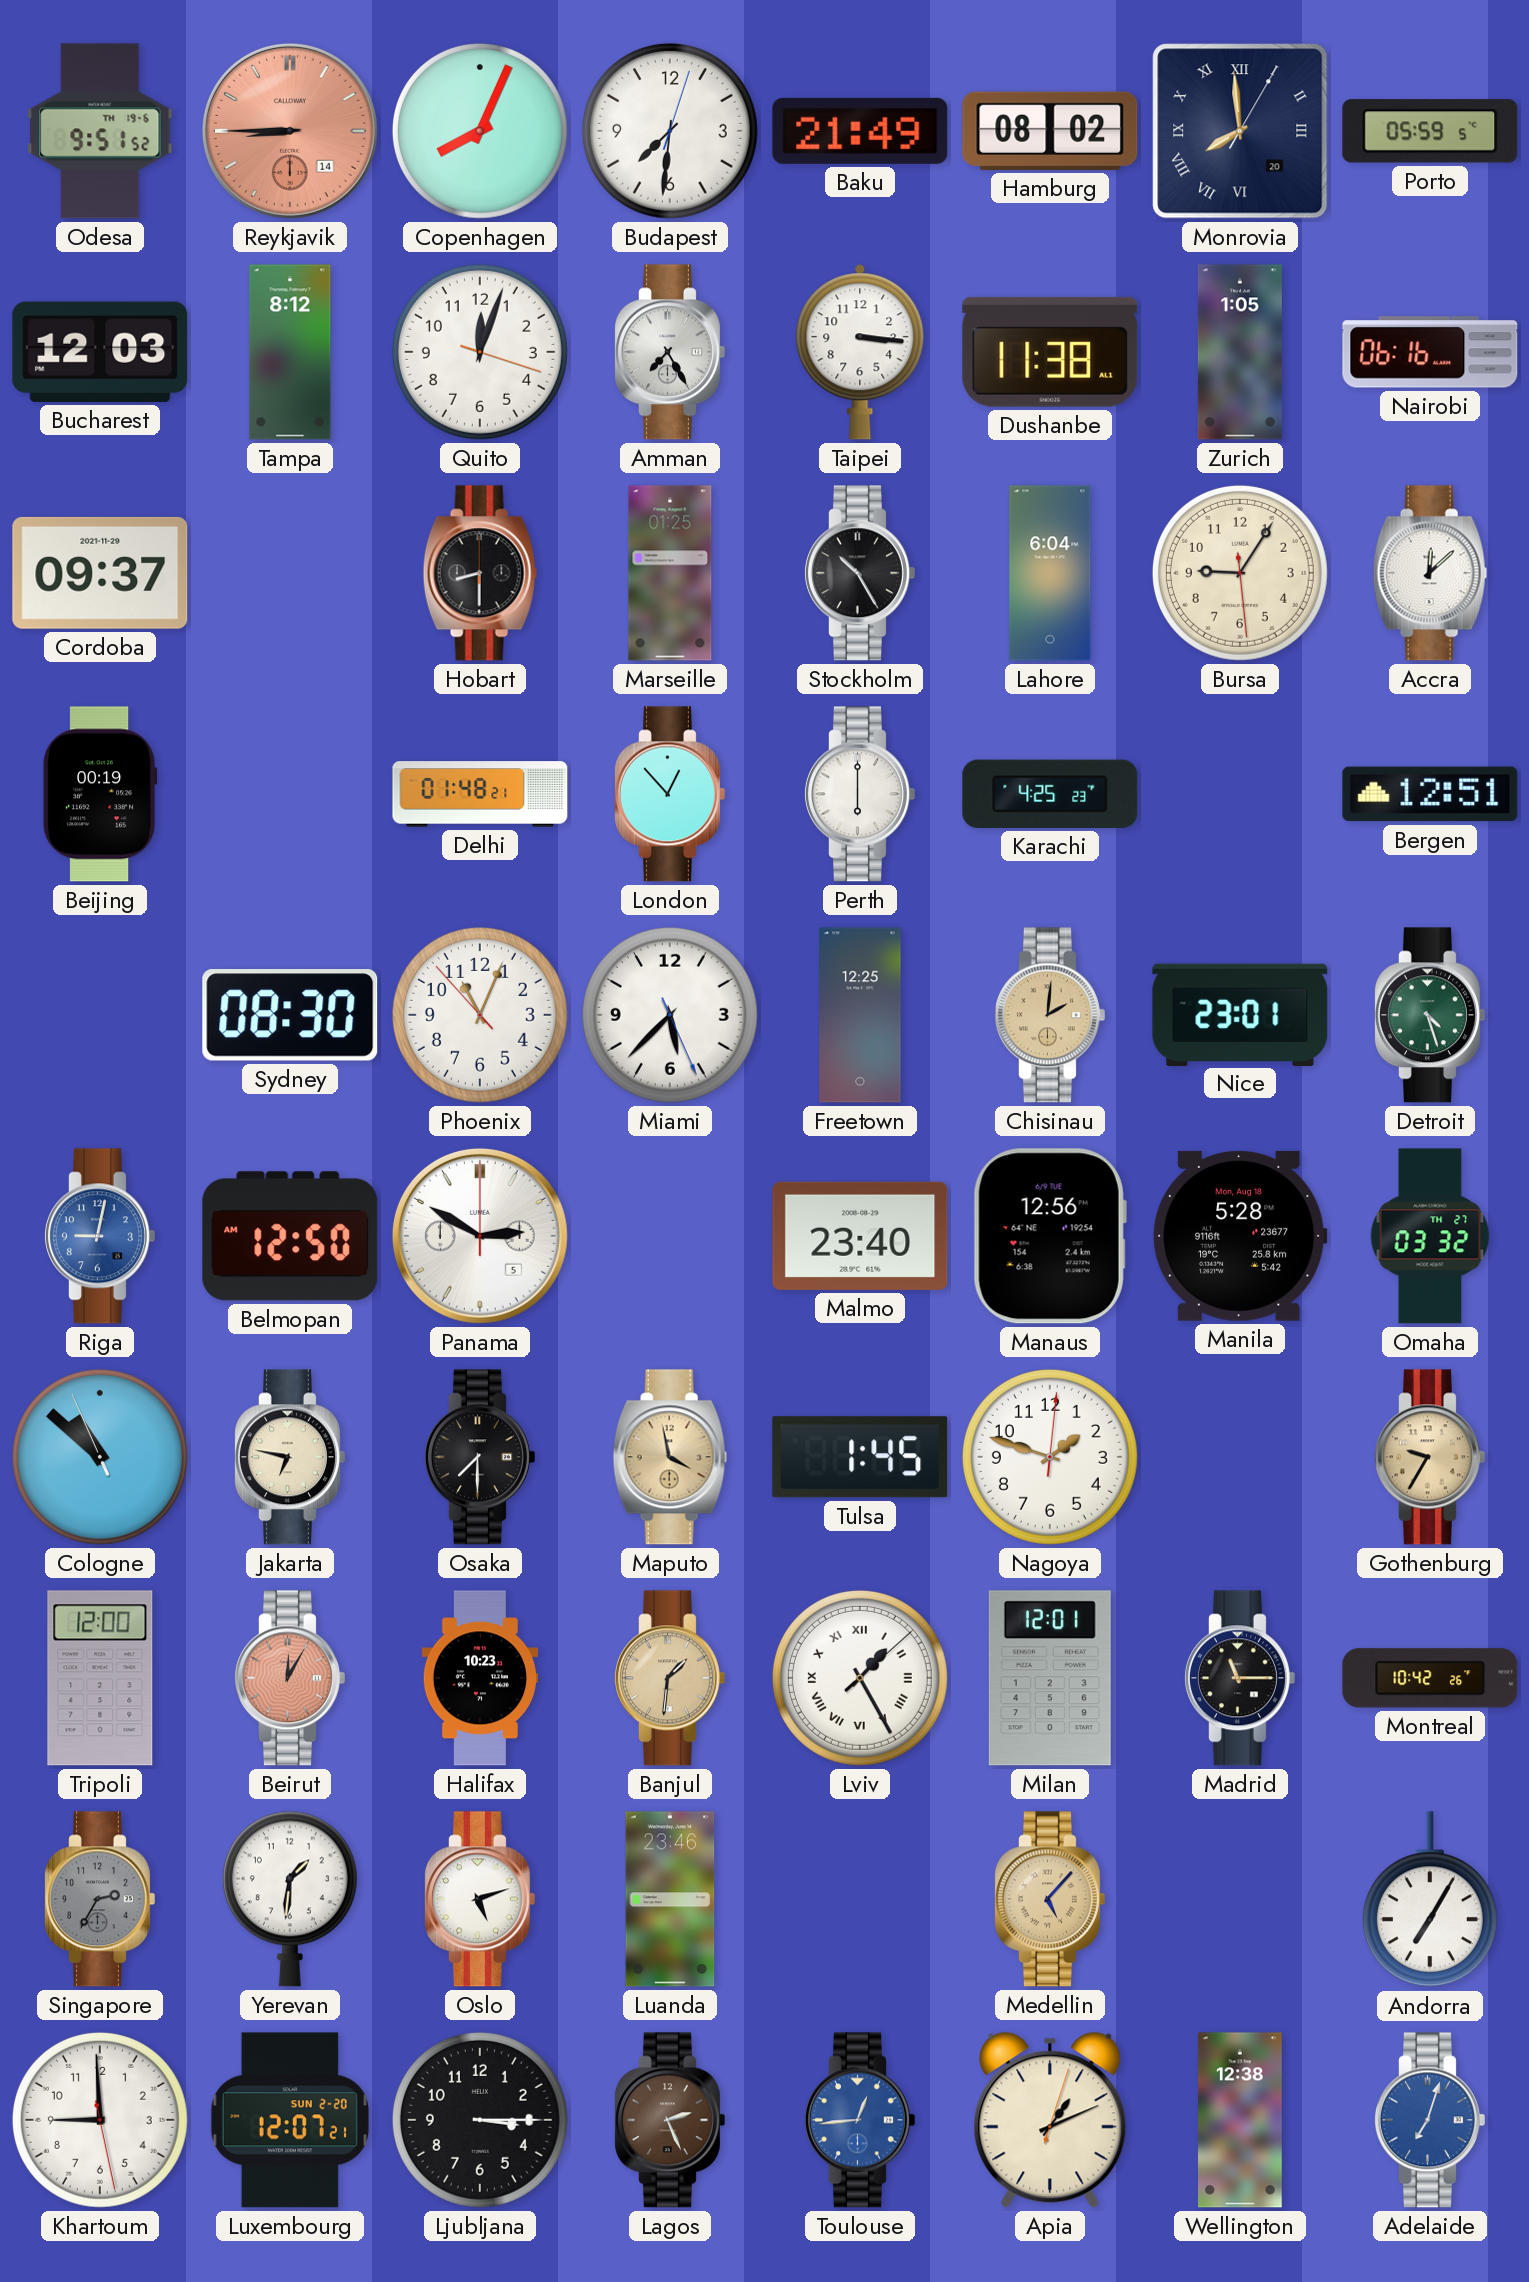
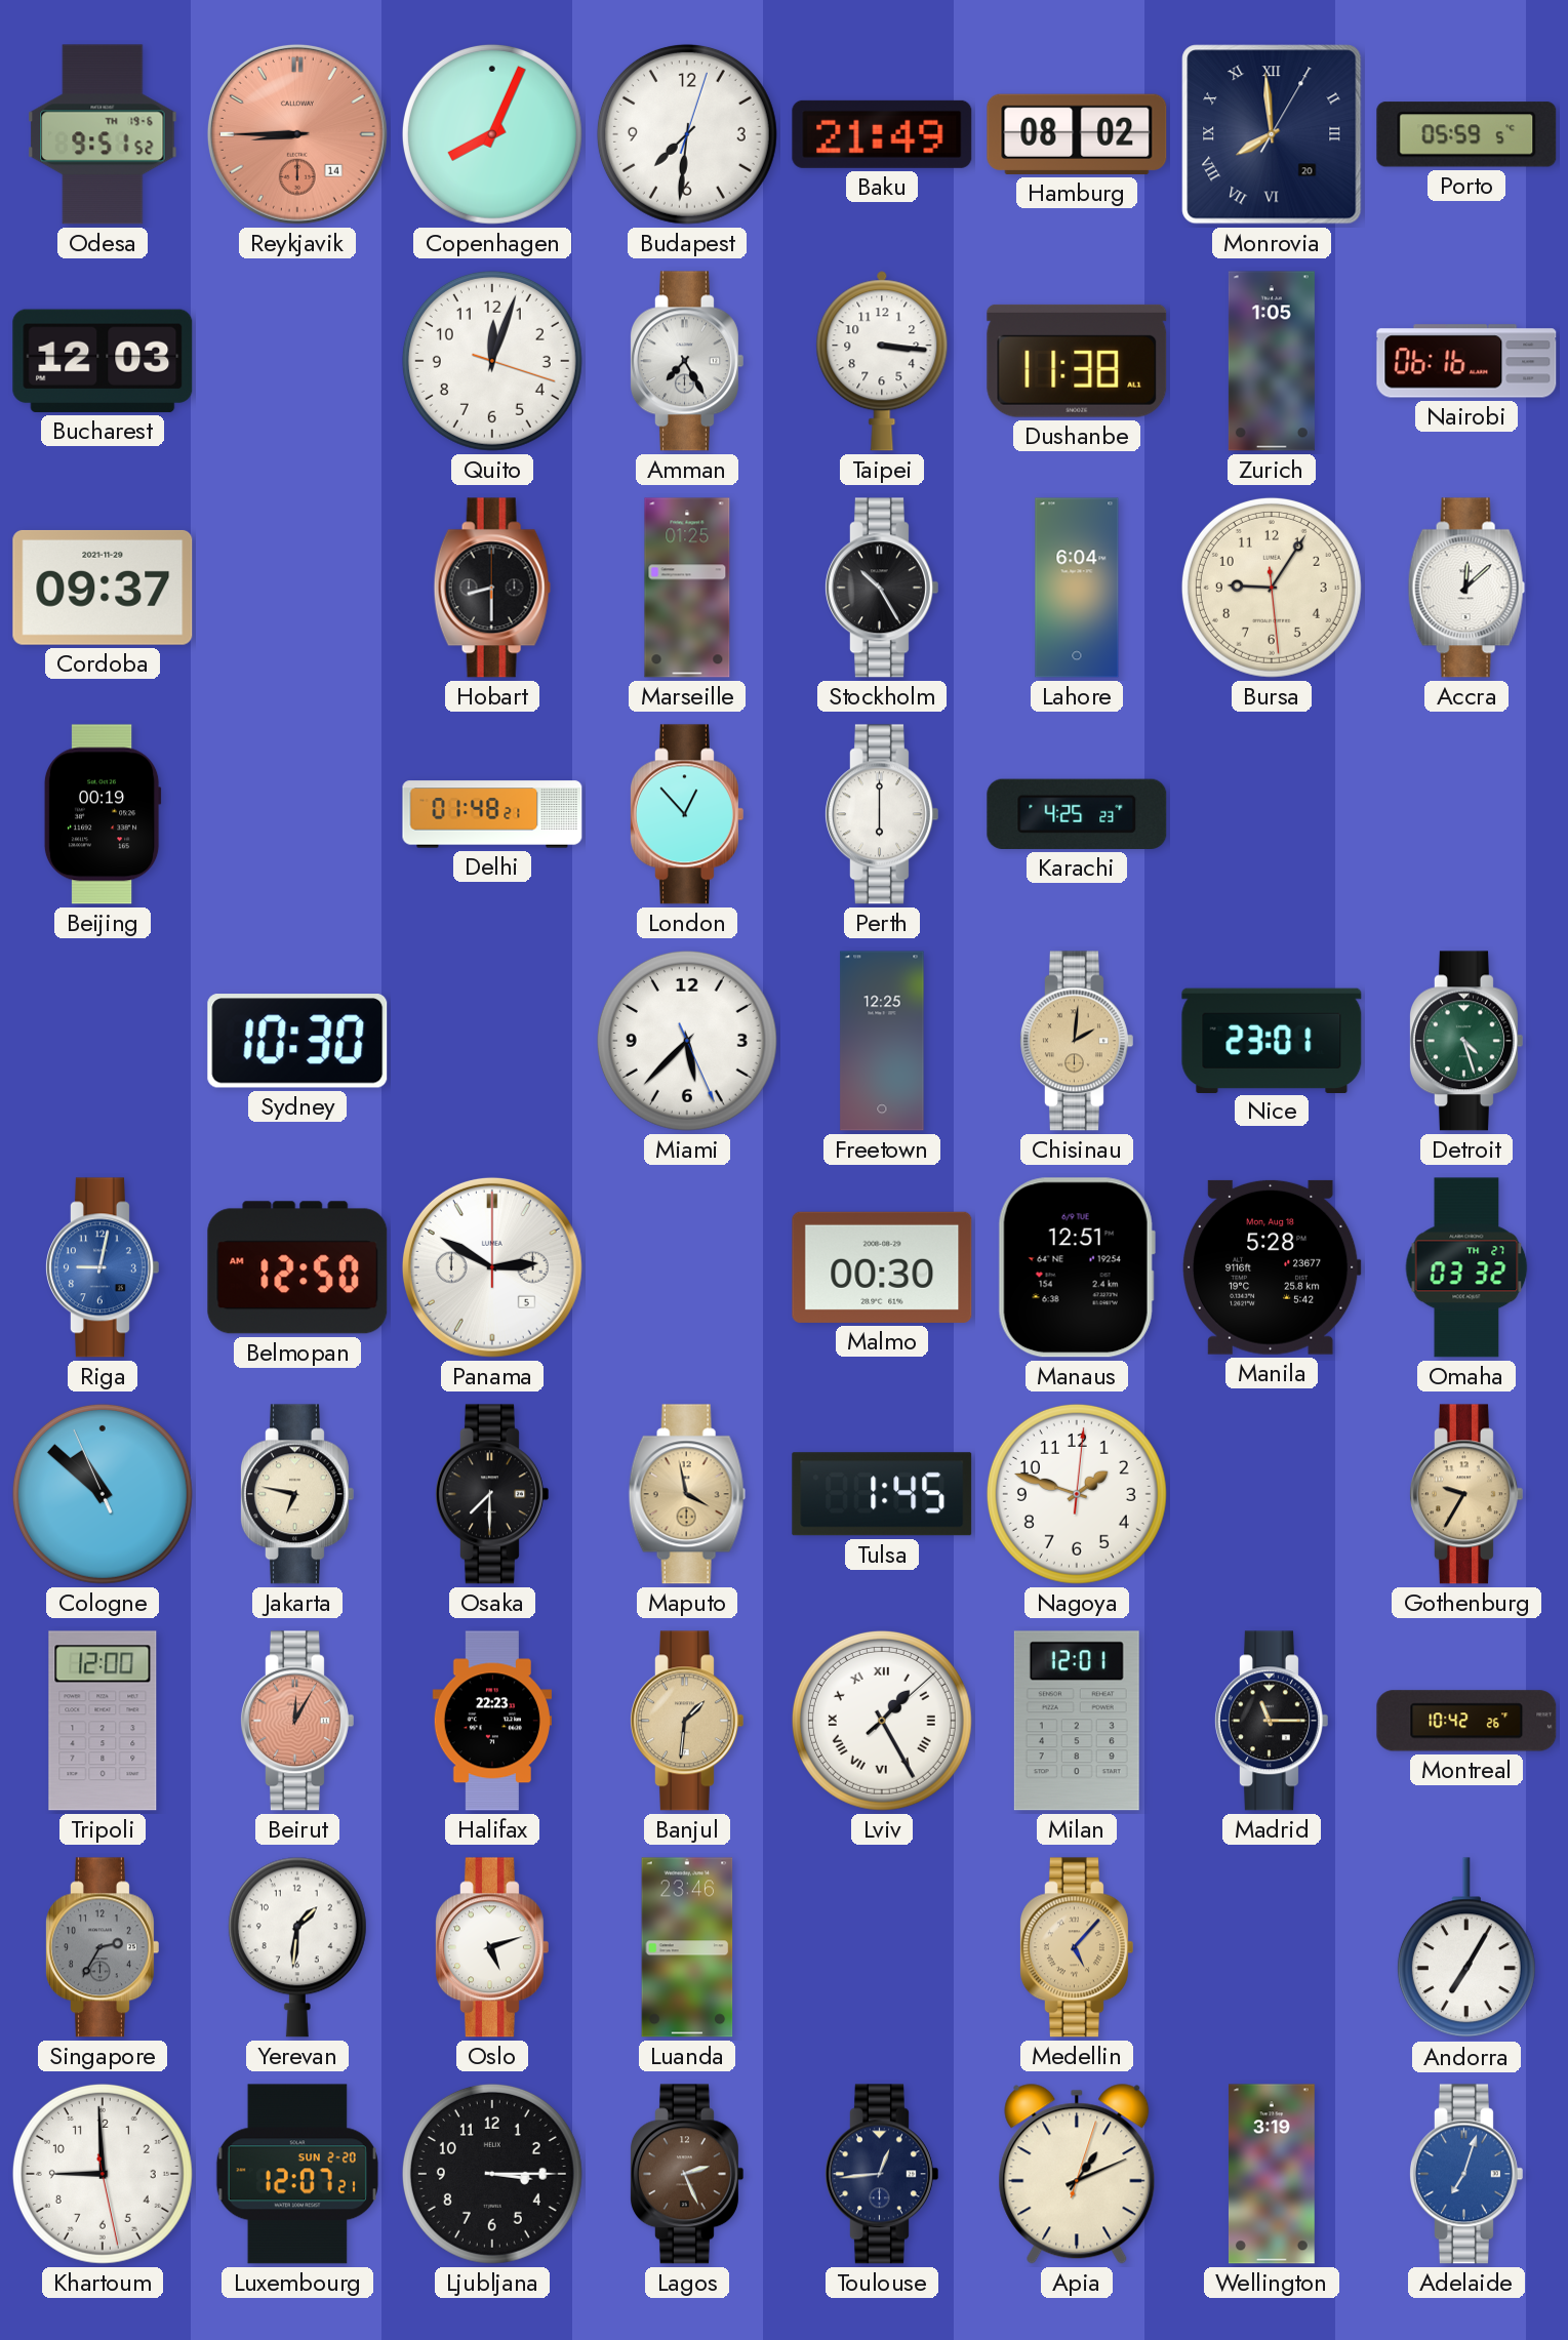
Tampa: 8:12 -> none (290, 352)
Bergen: 12:51 -> none (1430, 794)
Sydney: 08:30 -> 10:30 (297, 1041)
Phoenix: 11:03 -> none (480, 1015)
Malmo: 23:40 -> 00:30 (882, 1267)
Manaus: 12:56 -> 12:51 (1077, 1267)
Halifax: 10:23 -> 22:23 (491, 1721)
Toulouse dial: blue -> navy (881, 2174)
Wellington: 12:38 -> 3:19 (1272, 2174)
